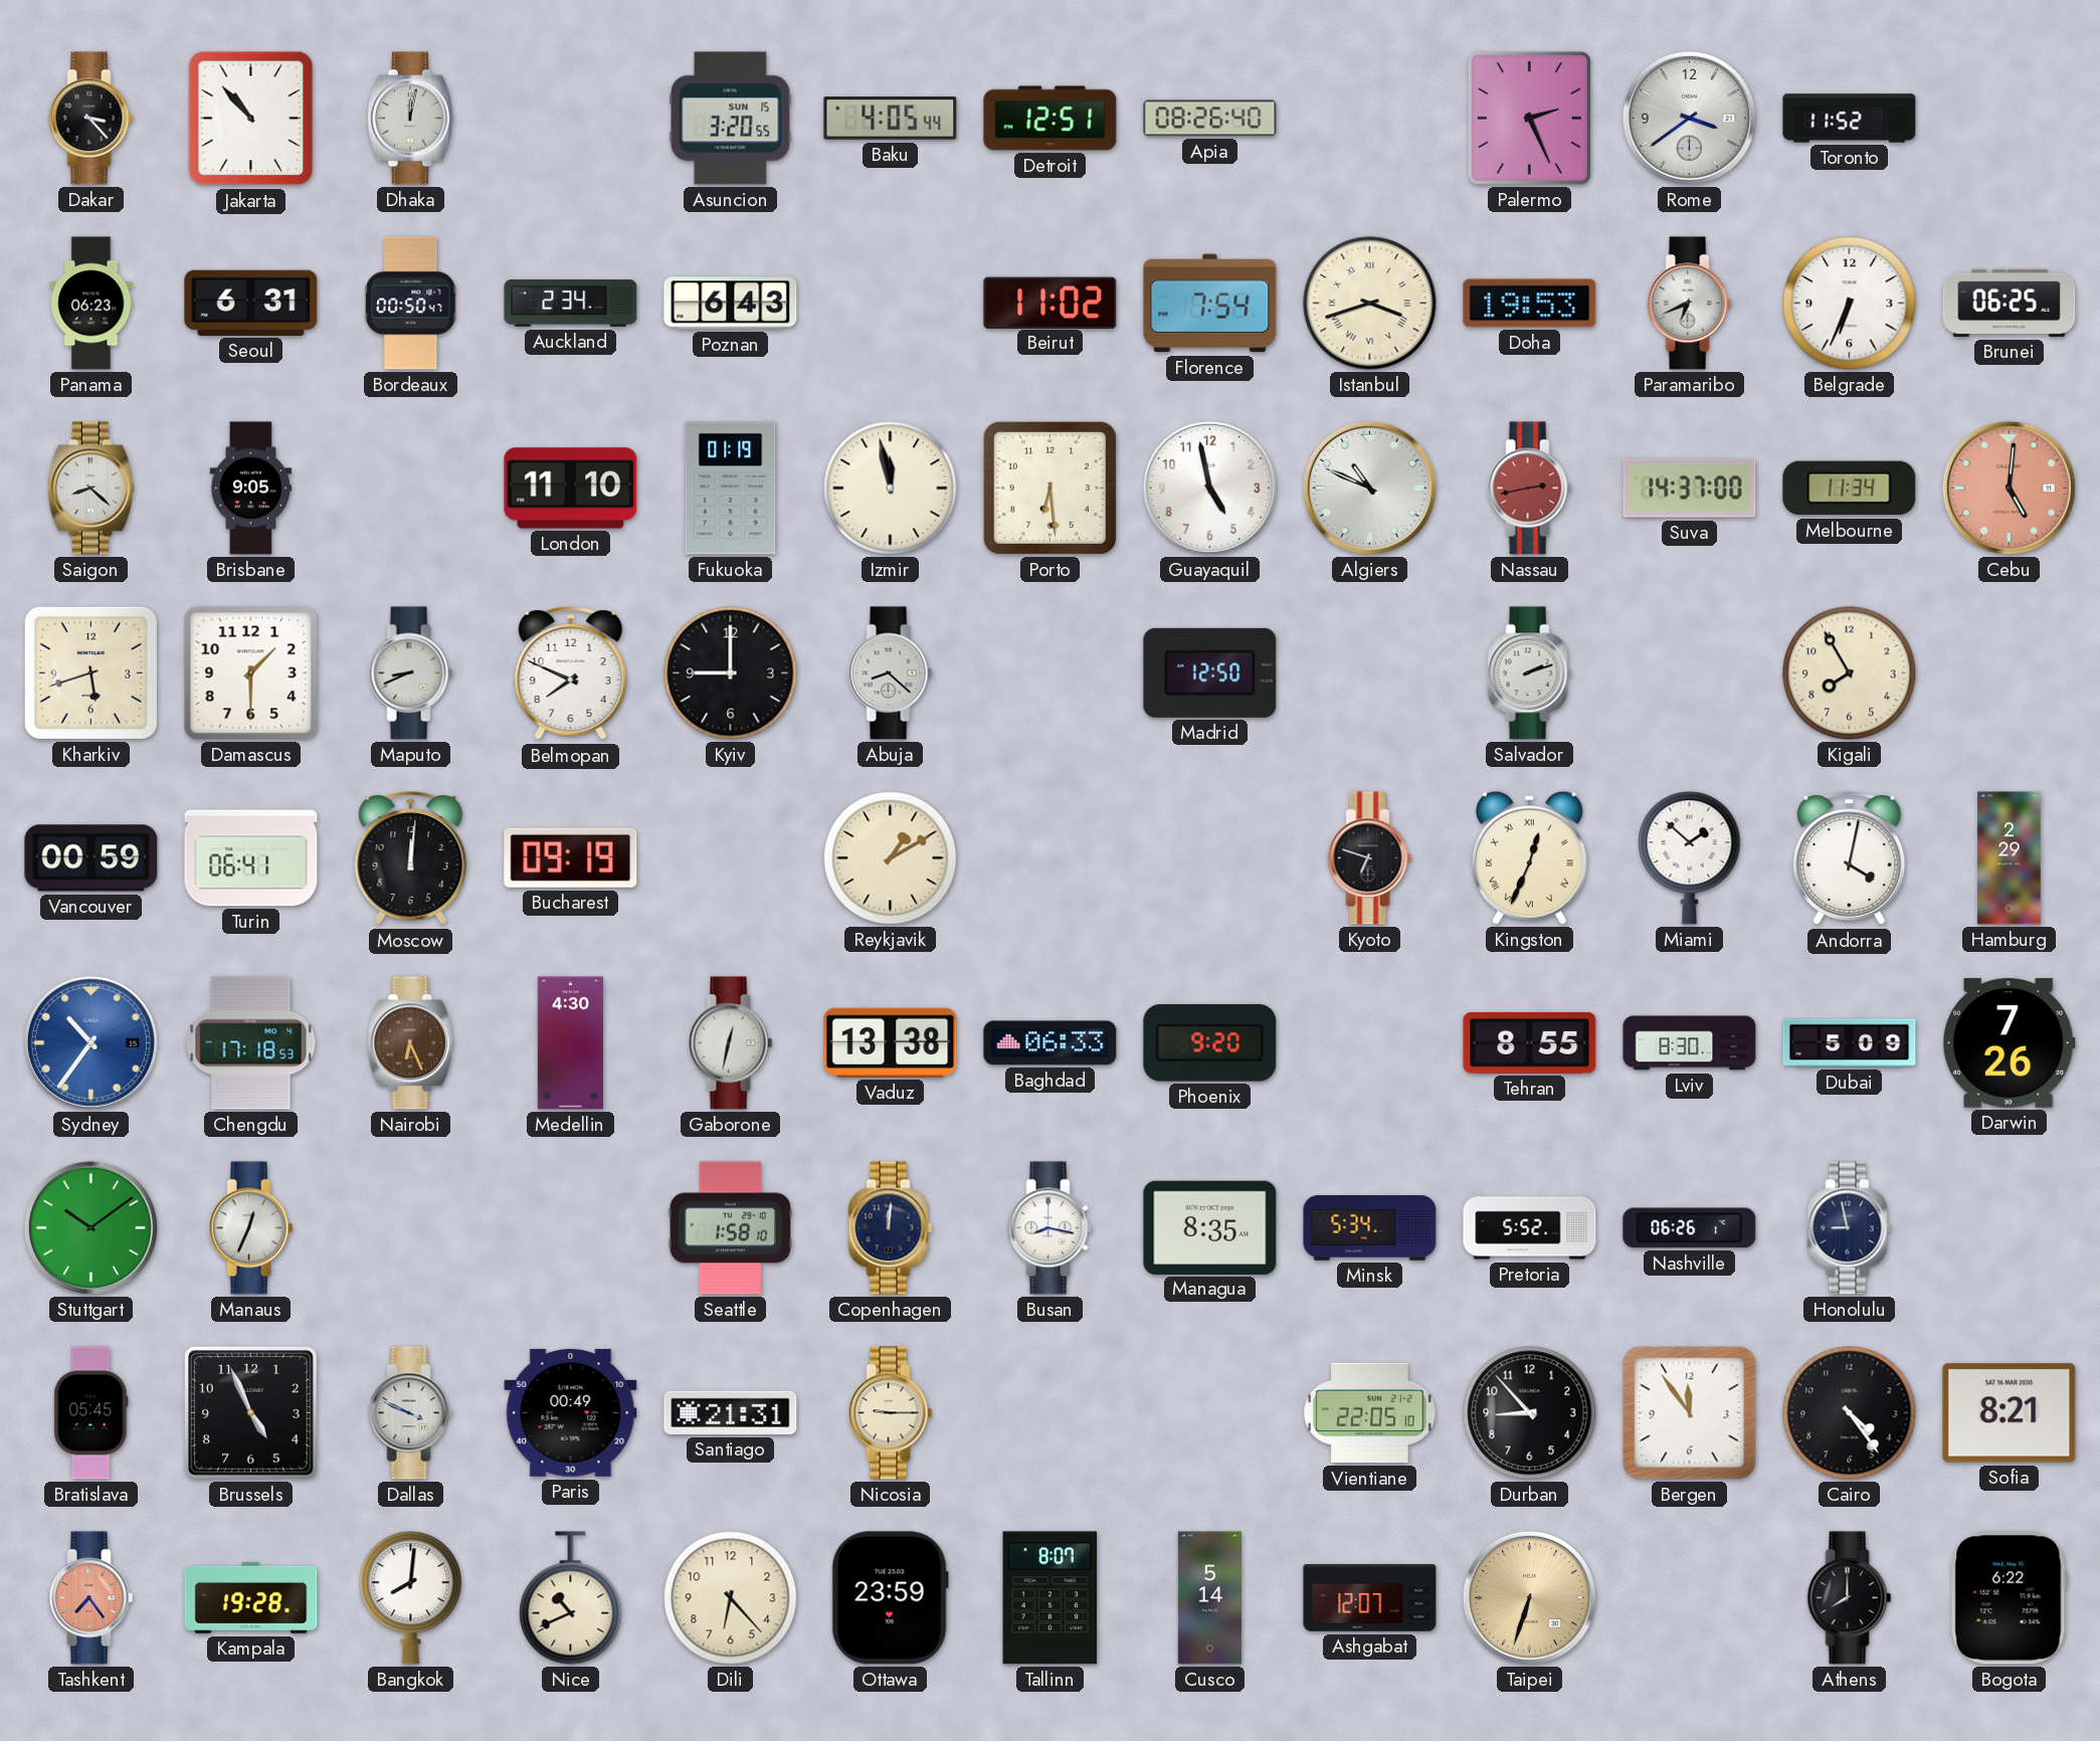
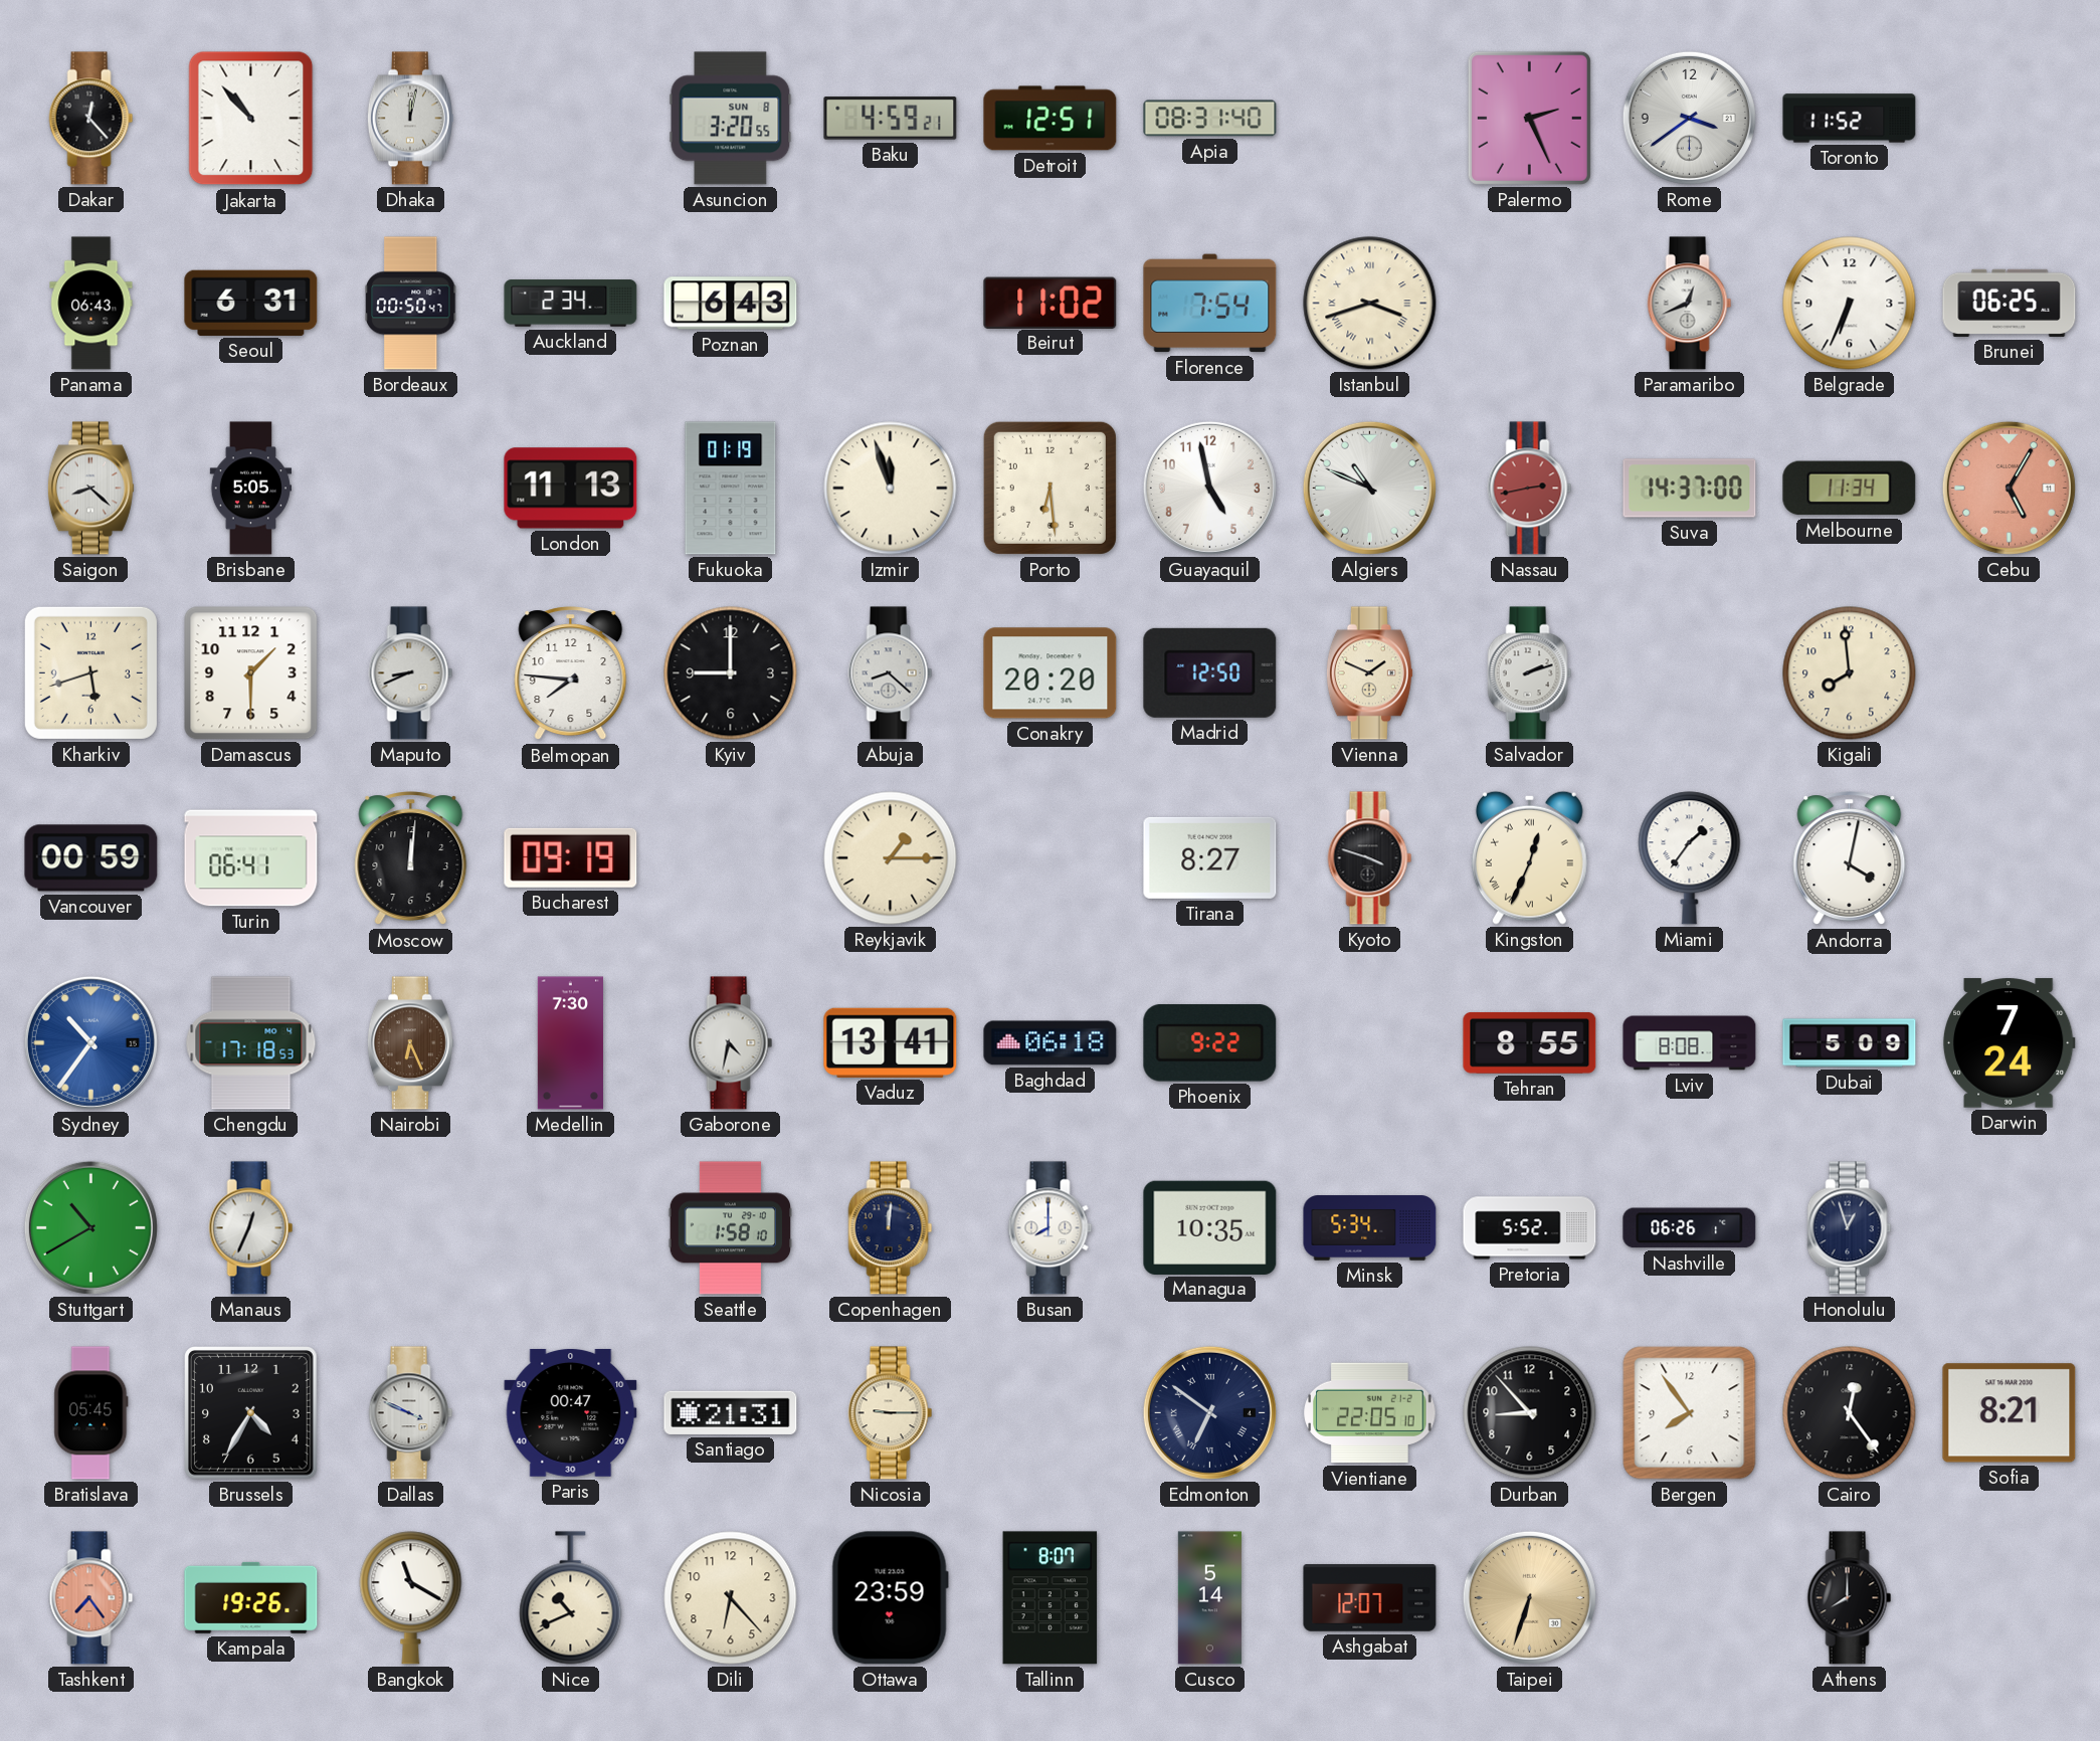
Dakar: 3:23 -> 12:23 (91, 119)
Asuncion date: SUN 15 -> SUN 8 (731, 119)
Baku: 4:05 -> 4:59 (891, 119)
Apia: 08:26 -> 08:31 (1210, 119)
Panama: 06:23 -> 06:43 (91, 304)
Doha: 19:53 -> none (1530, 304)
Paramaribo: 6:41 -> 12:41 (1690, 304)
Brisbane: 9:05 -> 5:05 (250, 489)
London: 11:10 -> 11:13 (571, 489)
Izmir: 11:58 -> 11:57 (891, 489)
Cebu: 5:01 -> 5:05 (2009, 488)
Belmopan: 7:49 -> 7:46 (571, 673)
Conakry: none -> 20:20 (1051, 673)
Vienna: none -> 1:49 (1369, 673)
Kigali: 7:55 -> 7:59 (1850, 673)
Reykjavik: 1:10 -> 1:15 (891, 858)
Tirana: none -> 8:27 (1210, 857)
Kyoto: 6:48 -> 3:48 (1370, 858)
Miami: 1:52 -> 1:36 (1690, 858)
Hamburg: 2:29 -> none (2010, 858)
Medellin: 4:30 -> 7:30 (570, 1043)
Gaborone: 12:32 -> 4:32 (731, 1043)
Vaduz: 13:38 -> 13:41 (891, 1042)
Baghdad: 06:33 -> 06:18 (1051, 1043)
Phoenix: 9:20 -> 9:22 (1210, 1043)
Lviv: 8:30 -> 8:08 (1690, 1043)
Darwin: 7:26 -> 7:24 (2009, 1043)
Stuttgart: 10:09 -> 10:40 (90, 1227)
Busan: 8:17 -> 8:00 (1051, 1228)
Managua: 8:35 -> 10:35 (1210, 1227)
Honolulu: 8:58 -> 12:57 (1850, 1228)
Brussels: 4:56 -> 4:35 (251, 1413)
Paris: 00:49 -> 00:47 (571, 1412)
Edmonton: none -> 6:51 (1209, 1412)
Bergen: 11:54 -> 7:54 (1690, 1413)
Cairo: 4:24 -> 12:24 (1850, 1413)
Kampala: 19:28 -> 19:26 (251, 1597)
Bangkok: 8:01 -> 11:20 (411, 1598)
Bogota: 6:22 -> none (2009, 1598)
